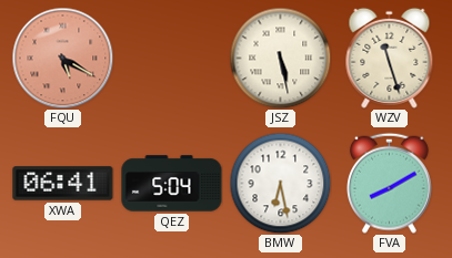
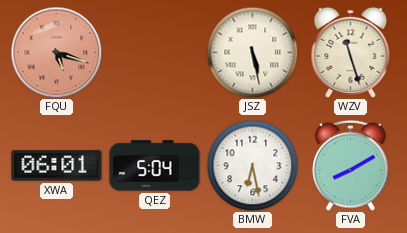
FQU: 5:20 -> 5:18 (56, 52)
XWA: 06:41 -> 06:01 (57, 166)
